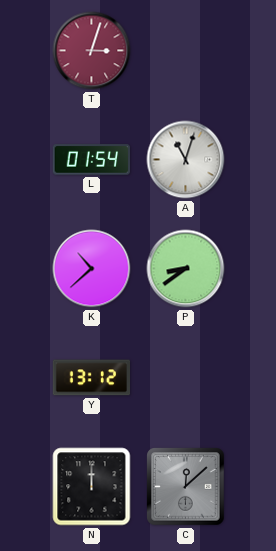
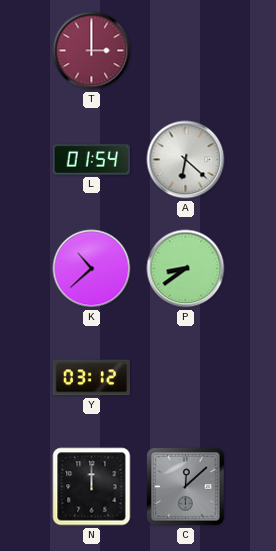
T: 3:03 -> 3:00 (92, 51)
A: 11:03 -> 6:22 (186, 160)
Y: 13:12 -> 03:12 (91, 378)
